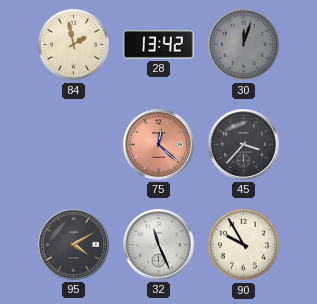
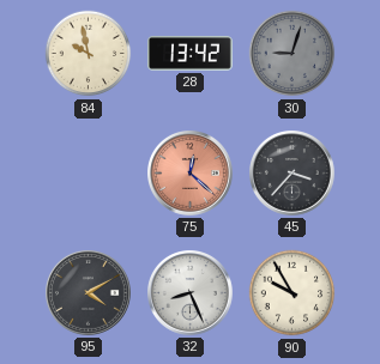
84: 1:58 -> 9:58 (89, 54)
30: 12:03 -> 9:03 (292, 54)
32: 11:26 -> 8:26 (191, 293)
